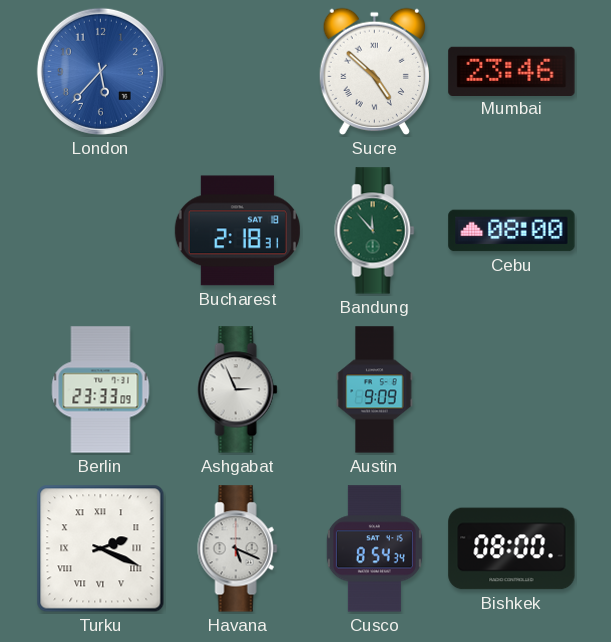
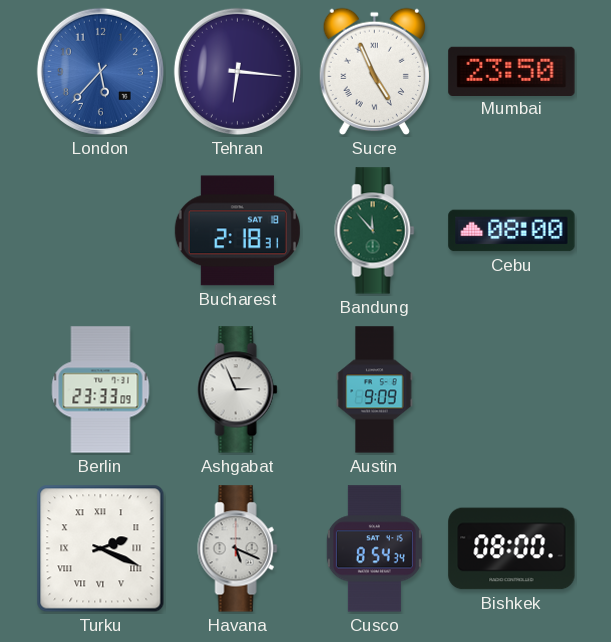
Tehran: none -> 6:16 (237, 71)
Sucre: 4:52 -> 4:56 (374, 72)
Mumbai: 23:46 -> 23:50 (512, 71)
